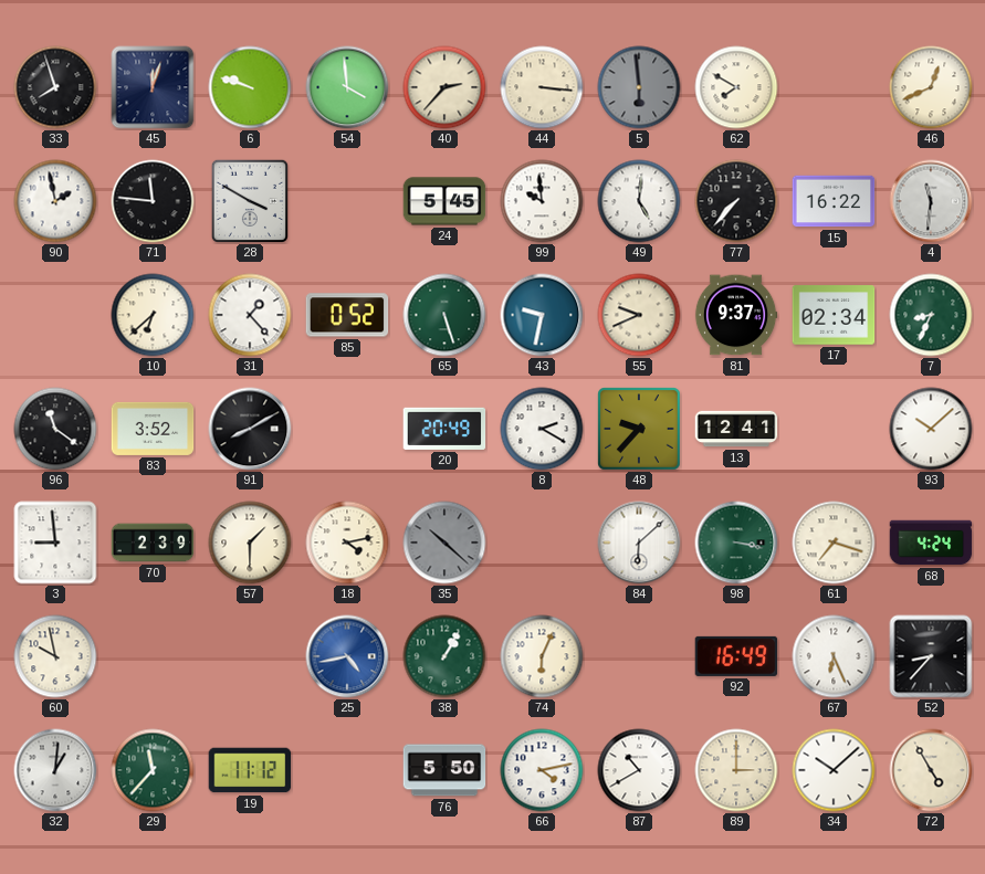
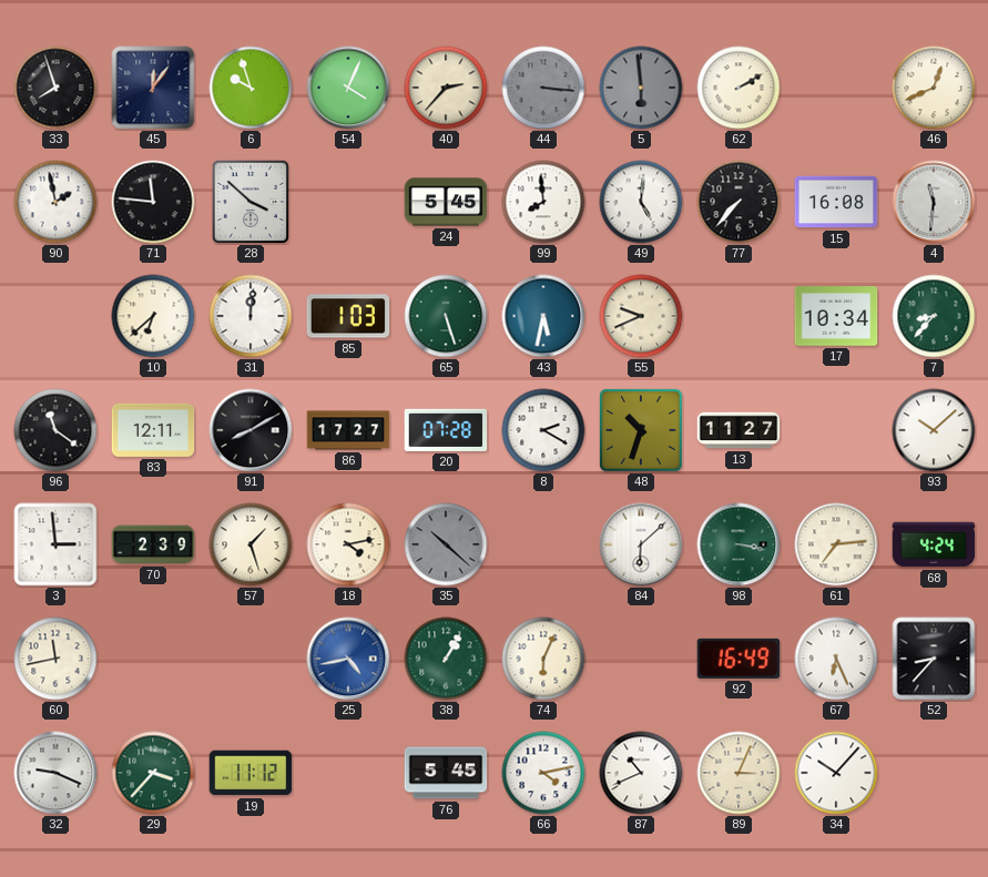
45: 12:03 -> 12:06 (153, 88)
6: 9:48 -> 9:57 (251, 88)
54: 3:59 -> 4:04 (348, 88)
44 dial: cream -> grey (543, 88)
62: 7:50 -> 2:10 (739, 88)
28: 3:50 -> 3:52 (249, 201)
99: 9:59 -> 7:59 (543, 202)
15: 16:22 -> 16:08 (836, 202)
31: 1:23 -> 12:01 (251, 316)
85: 0:52 -> 1:03 (348, 316)
43: 9:32 -> 5:32 (543, 316)
81: 9:37 -> none (736, 315)
17: 02:34 -> 10:34 (836, 316)
7: 8:34 -> 8:37 (934, 316)
83: 3:52 -> 12:11 (153, 430)
86: none -> 17:27 (348, 430)
20: 20:49 -> 07:28 (446, 430)
48: 9:37 -> 10:33 (641, 430)
13: 12:41 -> 11:27 (739, 430)
3: 8:59 -> 2:59 (55, 544)
57: 1:30 -> 1:27 (251, 544)
61: 7:18 -> 7:14 (836, 544)
60: 9:58 -> 11:43 (55, 659)
32: 1:01 -> 9:19 (55, 773)
29: 11:37 -> 3:37 (153, 773)
76: 5:50 -> 5:45 (446, 773)
87: 10:40 -> 10:41 (641, 773)
89: 3:00 -> 3:04 (739, 773)
34: 10:08 -> 10:07 (836, 773)
72: 4:55 -> none (931, 770)
